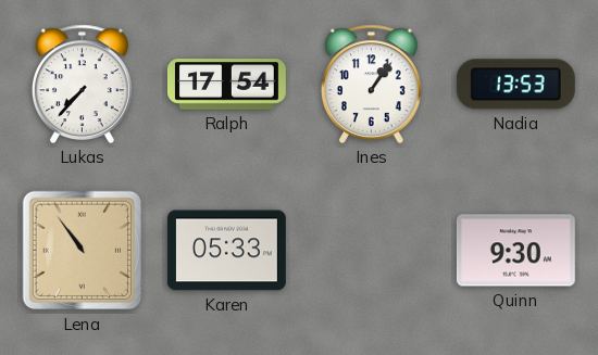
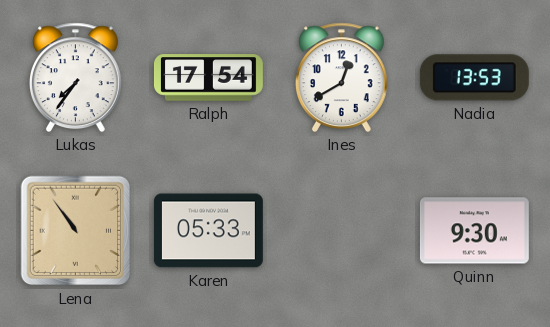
Lukas: 7:37 -> 7:36 (75, 77)
Ines: 1:06 -> 12:40 (341, 77)
